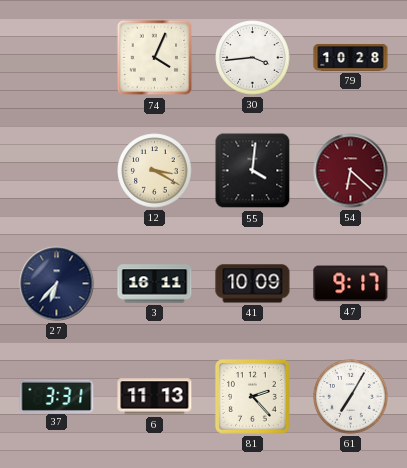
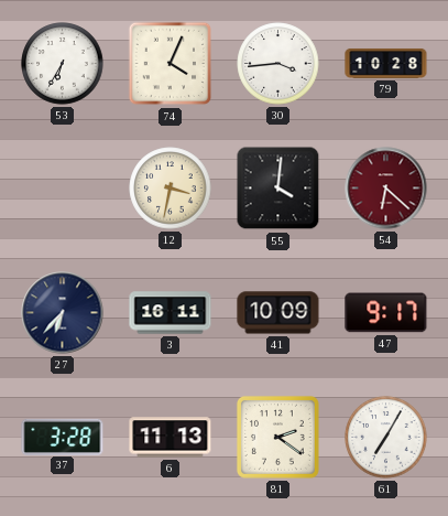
53: none -> 6:35 (63, 64)
12: 3:20 -> 3:32 (171, 189)
37: 3:31 -> 3:28 (63, 437)
81: 2:23 -> 2:21 (277, 438)
